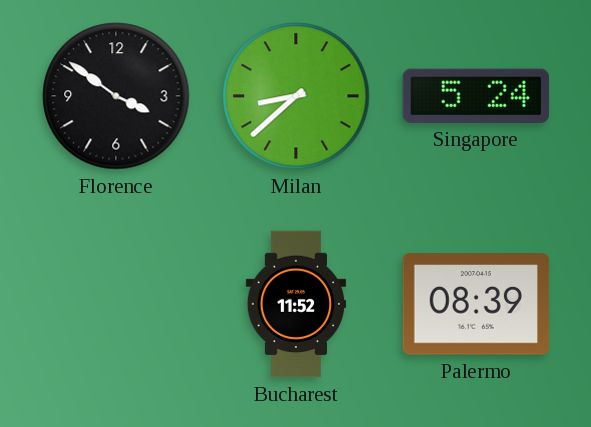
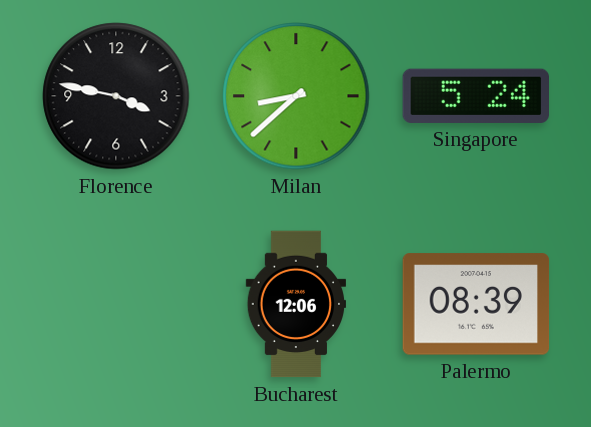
Florence: 3:51 -> 3:47 (116, 96)
Bucharest: 11:52 -> 12:06 (295, 304)
